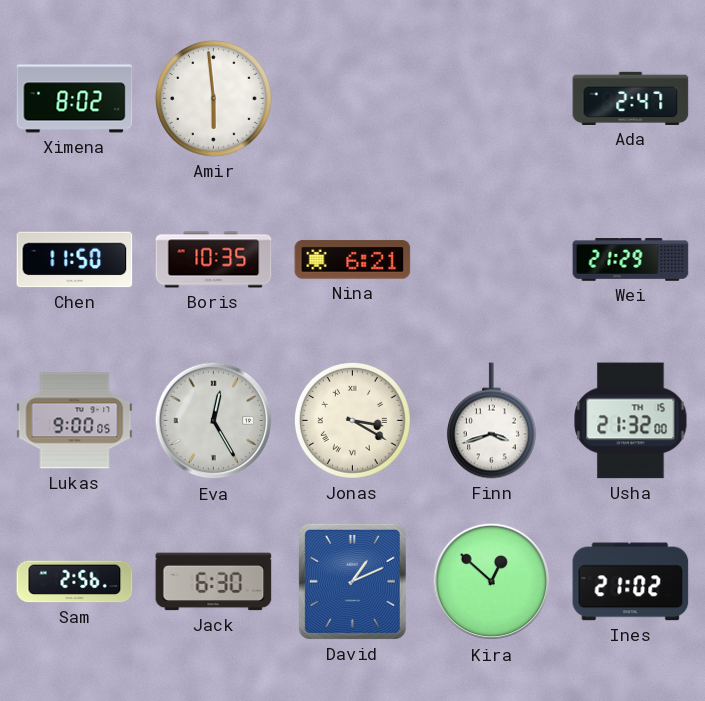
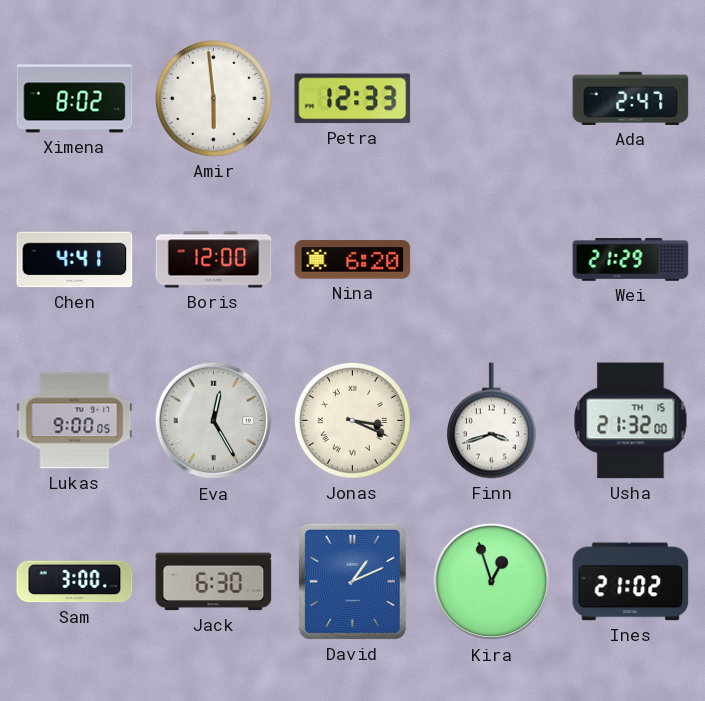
Petra: none -> 12:33 (353, 99)
Chen: 11:50 -> 4:41 (75, 260)
Boris: 10:35 -> 12:00 (214, 260)
Nina: 6:21 -> 6:20 (353, 260)
Jonas: 3:20 -> 3:19 (352, 420)
Sam: 2:56 -> 3:00 (75, 582)
Kira: 12:52 -> 12:57 (492, 582)
